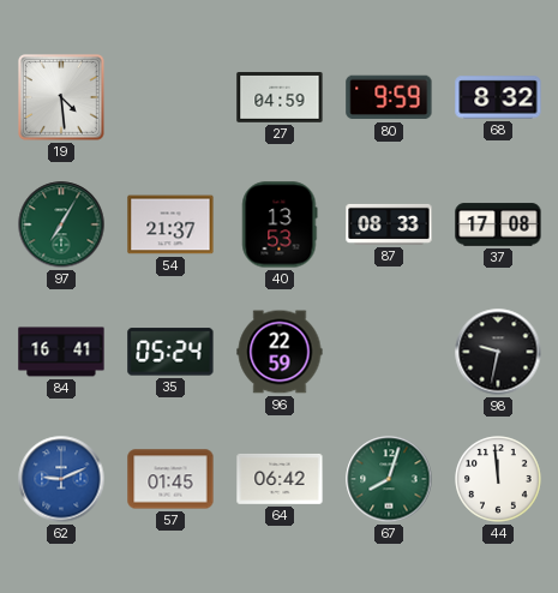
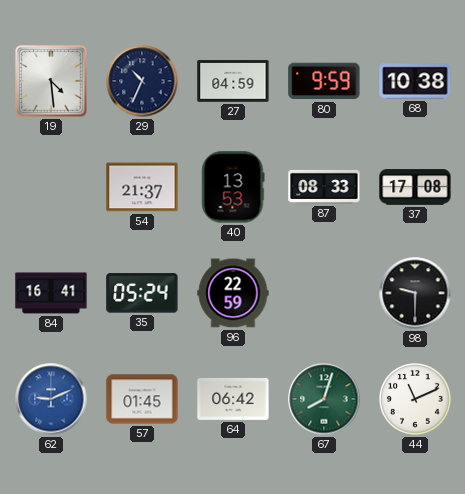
29: none -> 10:34 (142, 81)
68: 8:32 -> 10:38 (415, 81)
97: 7:05 -> none (61, 224)
98: 9:32 -> 9:30 (415, 293)
44: 11:59 -> 11:11 (415, 399)
